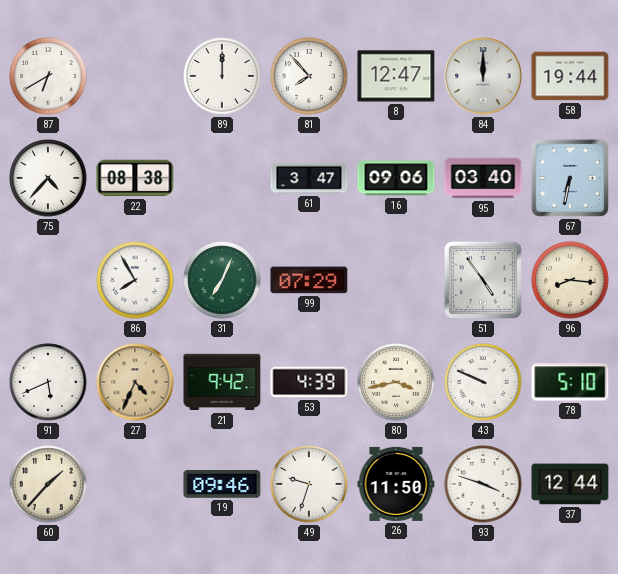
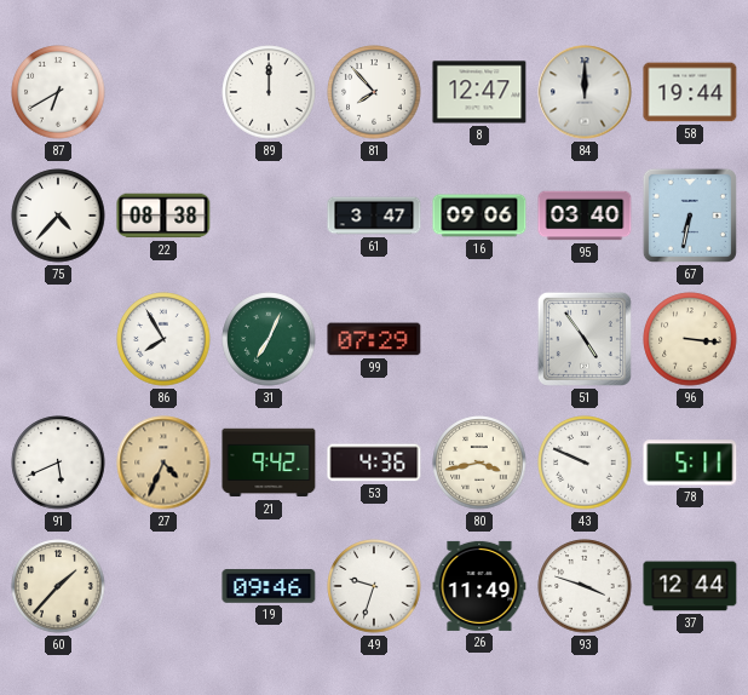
96: 8:16 -> 3:16 (690, 339)
53: 4:39 -> 4:36 (374, 463)
78: 5:10 -> 5:11 (690, 463)
26: 11:50 -> 11:49 (479, 586)
